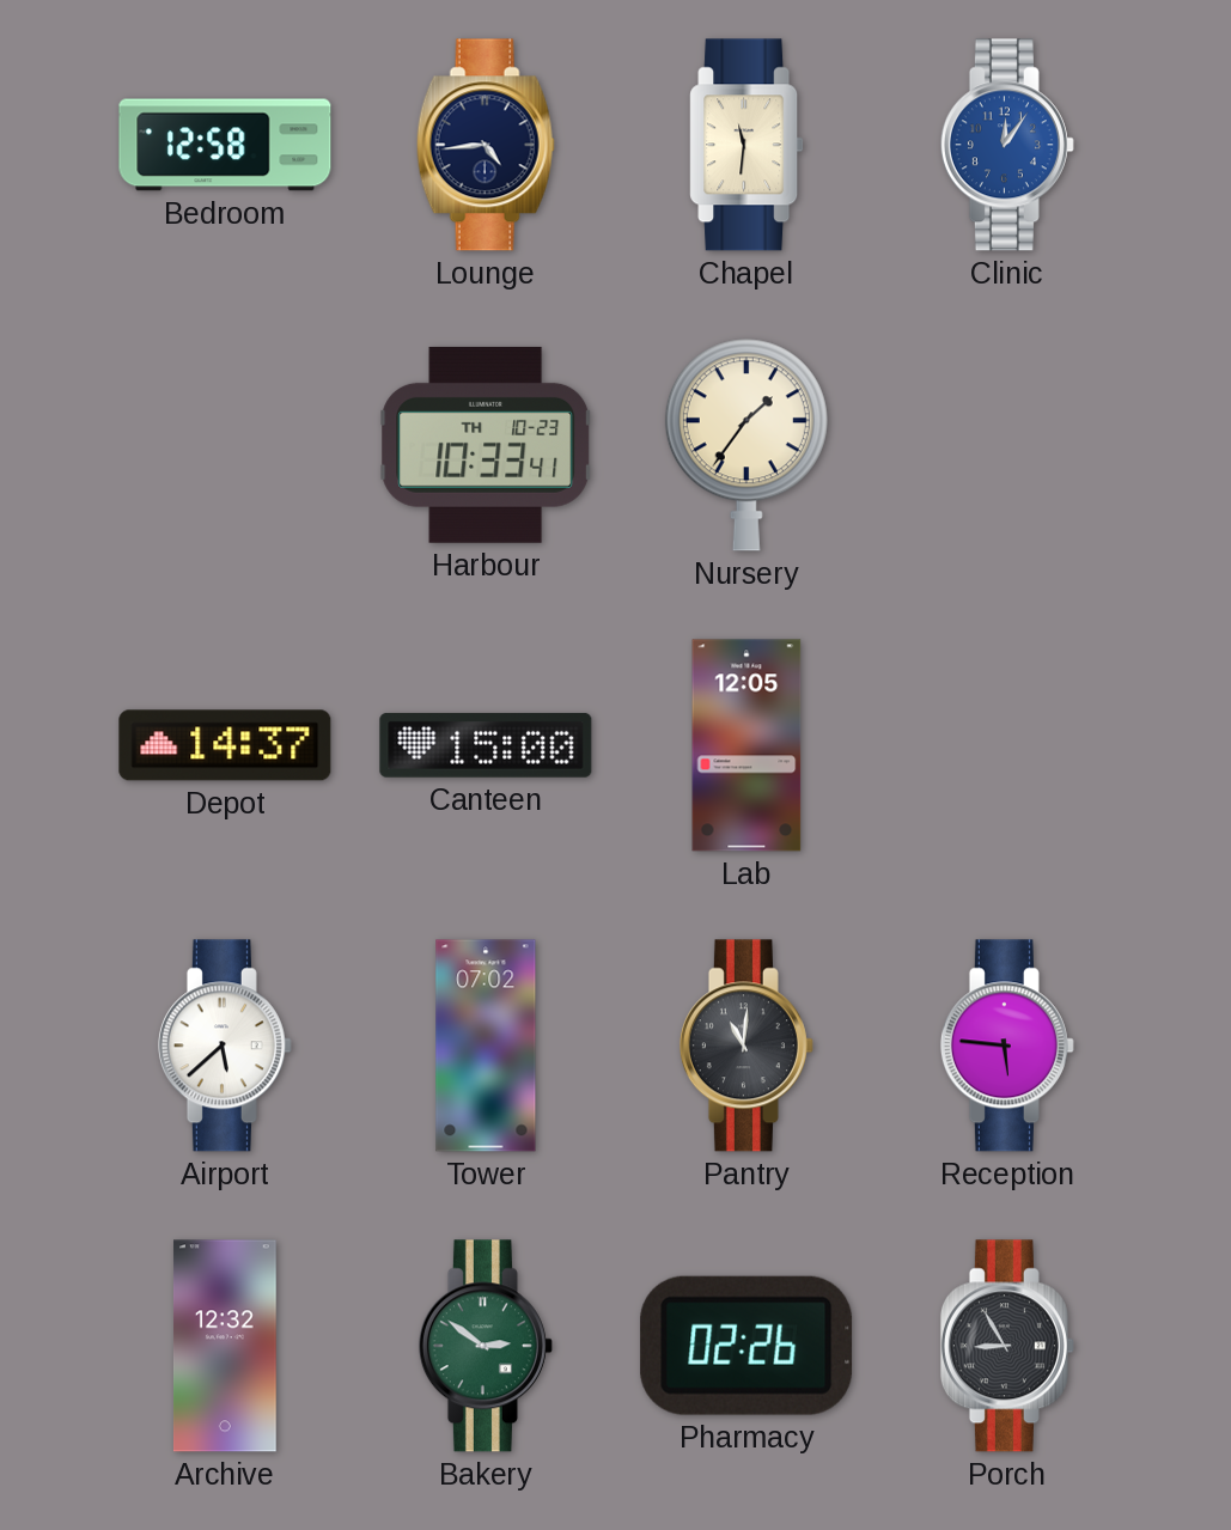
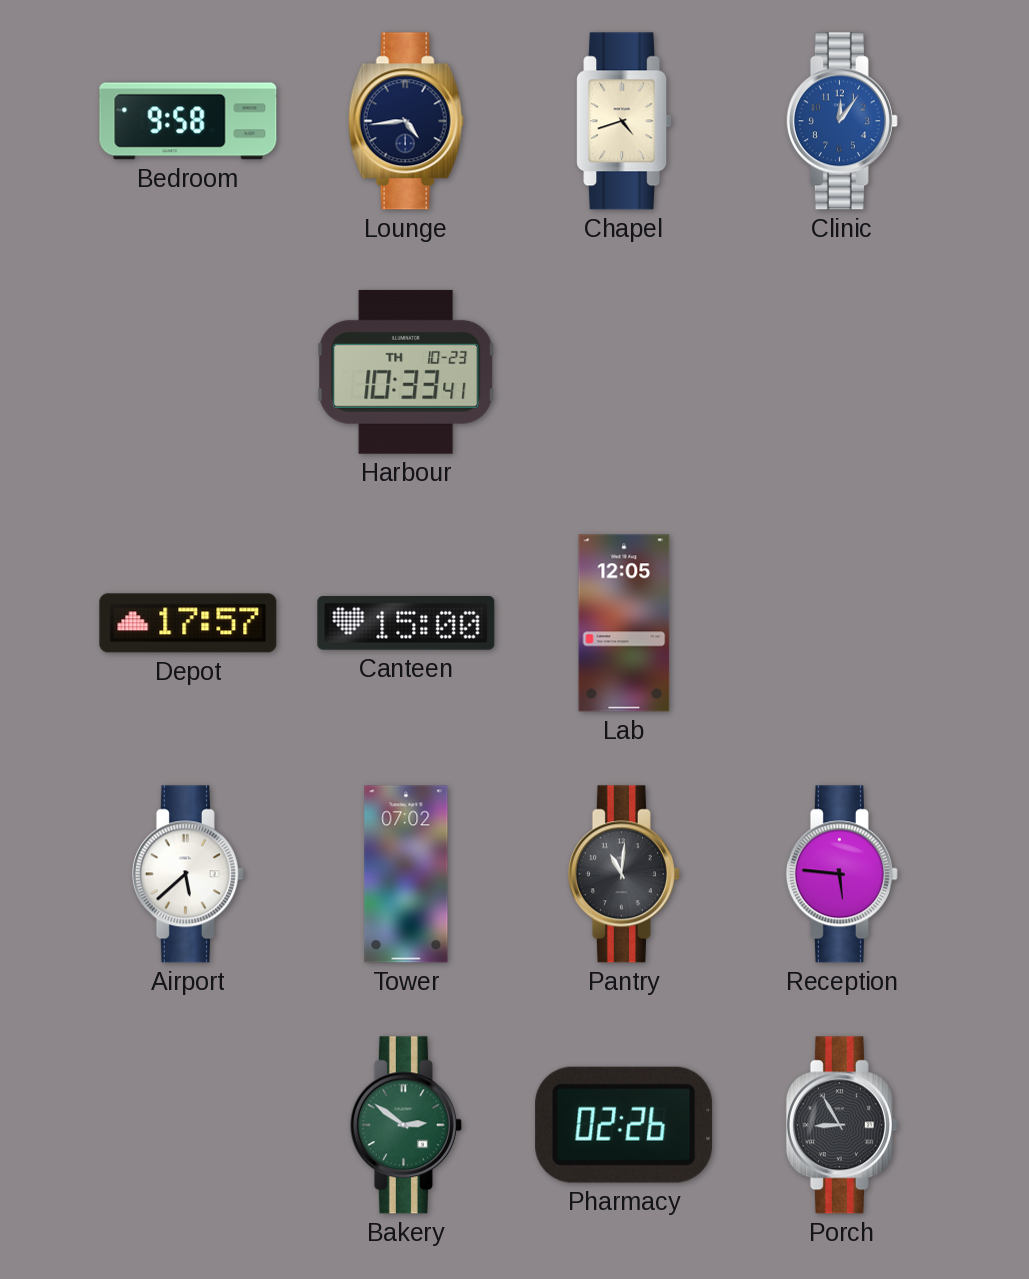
Bedroom: 12:58 -> 9:58 (188, 121)
Chapel: 11:31 -> 4:42 (624, 121)
Nursery: 1:36 -> none (746, 445)
Depot: 14:37 -> 17:57 (188, 623)
Archive: 12:32 -> none (225, 1346)
